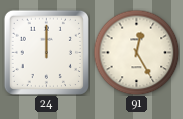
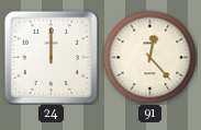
91: 12:25 -> 12:23 (149, 57)
